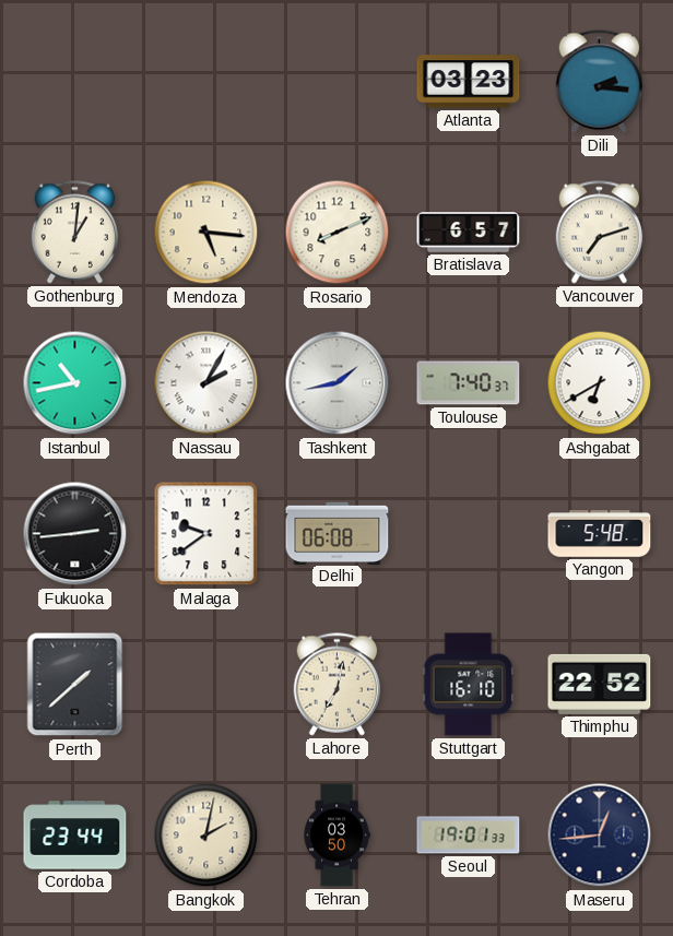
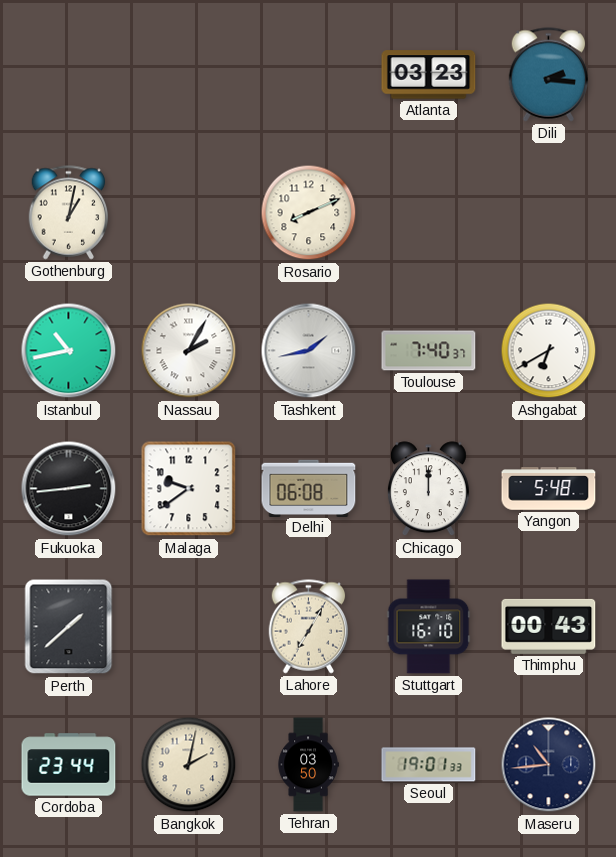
Gothenburg: 1:01 -> 1:02 (69, 213)
Mendoza: 5:16 -> none (206, 233)
Bratislava: 6:57 -> none (469, 233)
Vancouver: 7:12 -> none (600, 233)
Chicago: none -> 12:00 (428, 489)
Lahore: 7:02 -> 7:05 (309, 627)
Thimphu: 22:52 -> 00:43 (549, 626)
Maseru: 12:44 -> 10:44 (549, 765)
